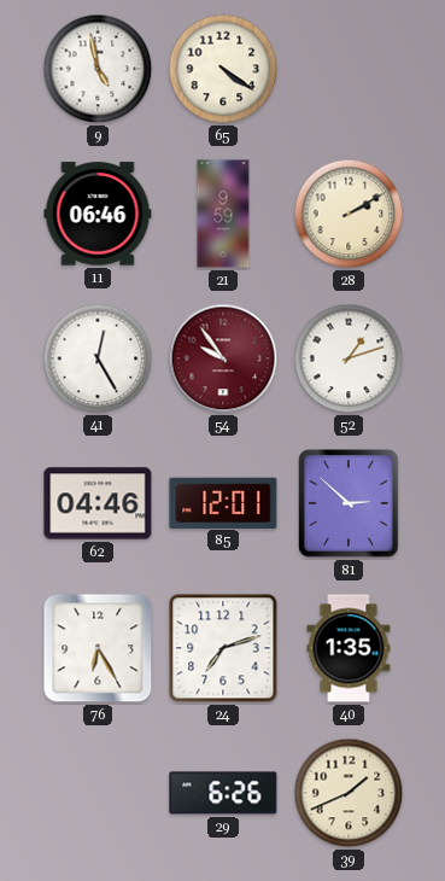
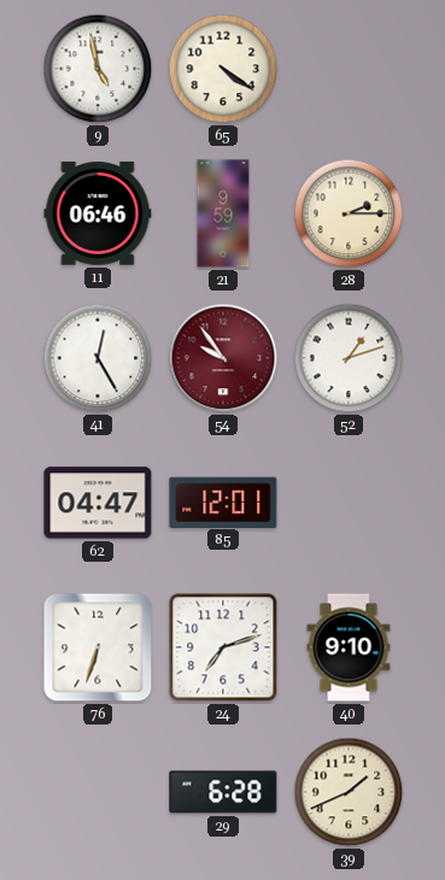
28: 2:10 -> 2:15 (349, 213)
62: 04:46 -> 04:47 (98, 503)
81: 2:52 -> none (349, 503)
76: 6:25 -> 6:33 (98, 647)
40: 1:35 -> 9:10 (349, 647)
29: 6:26 -> 6:28 (223, 792)
